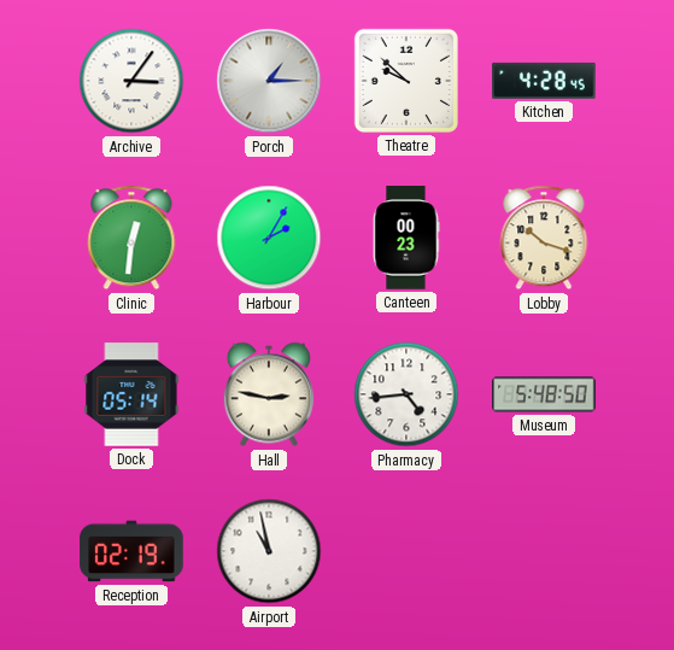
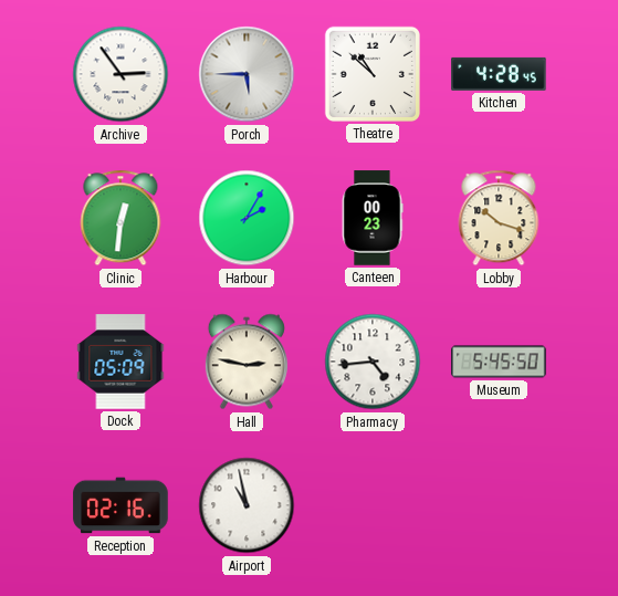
Archive: 3:06 -> 2:54 (121, 74)
Porch: 1:15 -> 5:45 (247, 74)
Theatre: 9:52 -> 10:52 (373, 74)
Dock: 05:14 -> 05:09 (121, 362)
Museum: 5:48 -> 5:45 (499, 362)
Reception: 02:19 -> 02:16 (121, 505)
